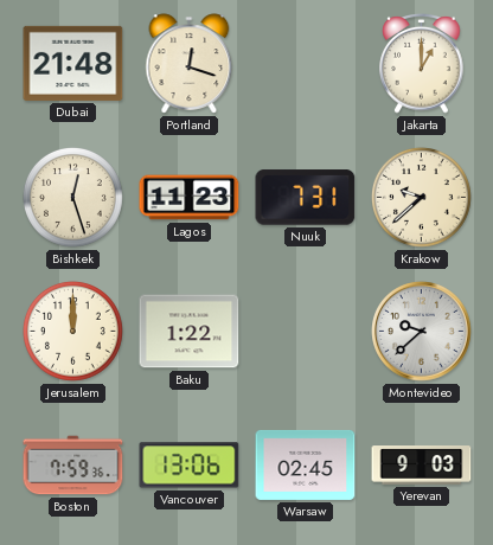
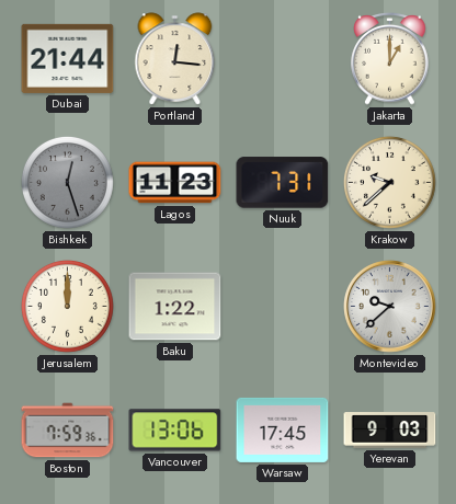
Dubai: 21:48 -> 21:44 (68, 58)
Portland: 12:18 -> 12:16 (175, 59)
Bishkek dial: cream -> grey (67, 182)
Warsaw: 02:45 -> 17:45 (283, 429)
